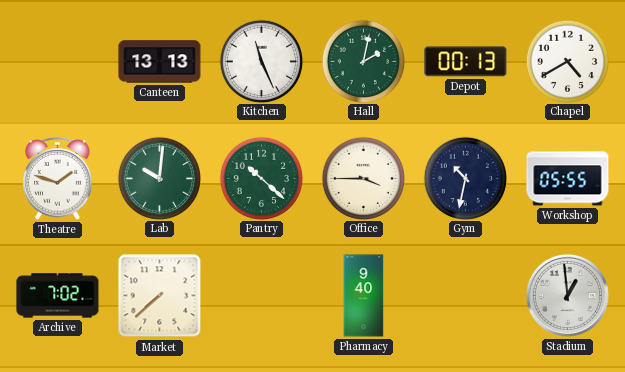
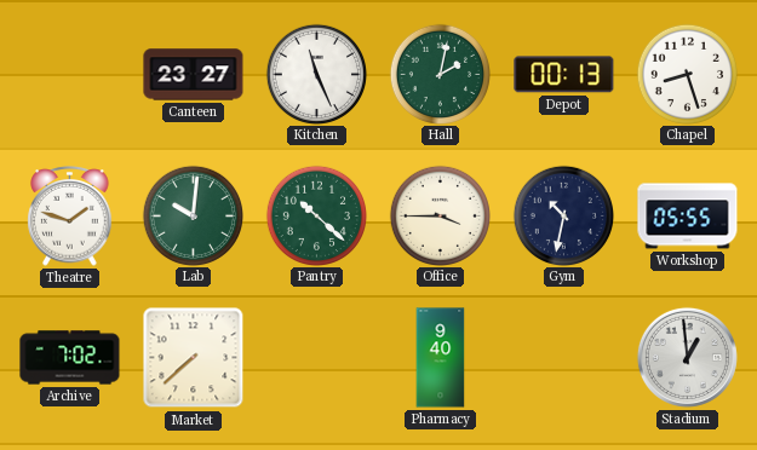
Canteen: 13:13 -> 23:27 (194, 75)
Chapel: 4:40 -> 8:27 (687, 74)
